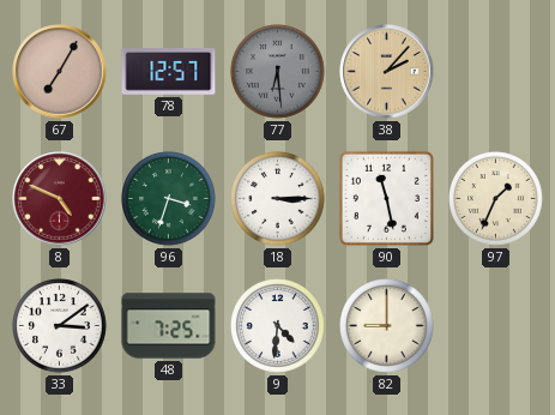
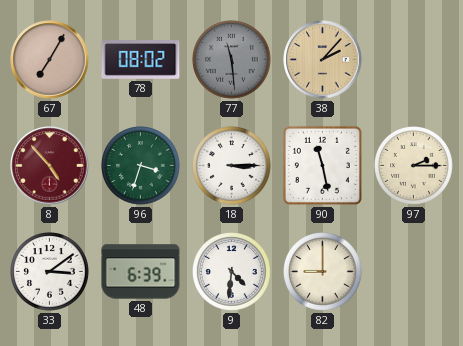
78: 12:57 -> 08:02 (141, 60)
77: 6:29 -> 11:29 (232, 60)
8: 4:49 -> 4:53 (50, 166)
97: 1:34 -> 2:15 (414, 166)
48: 7:25 -> 6:39 (141, 272)
